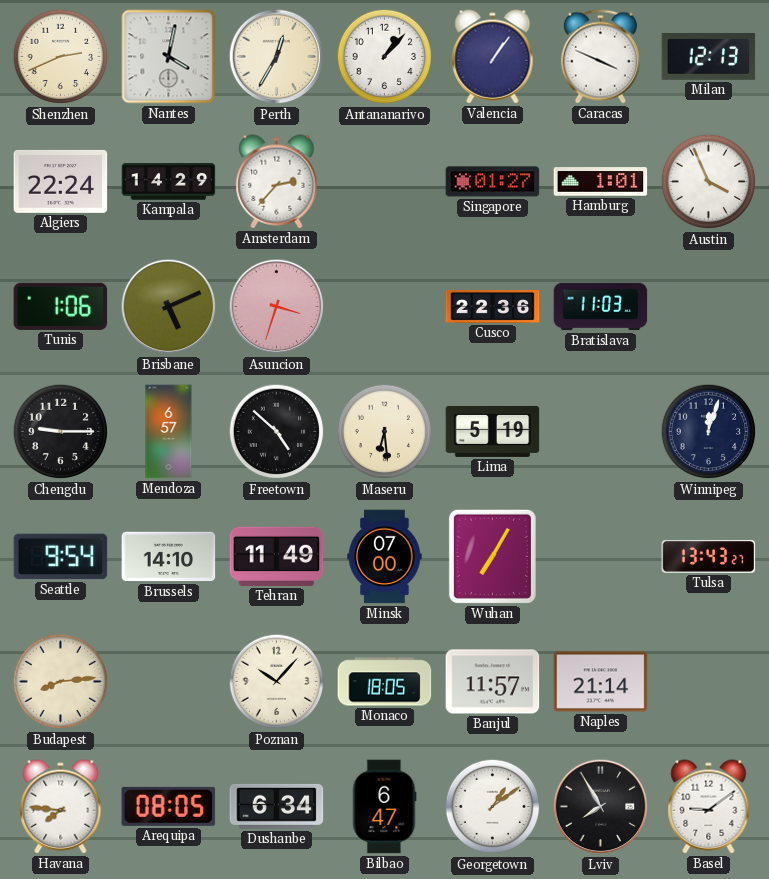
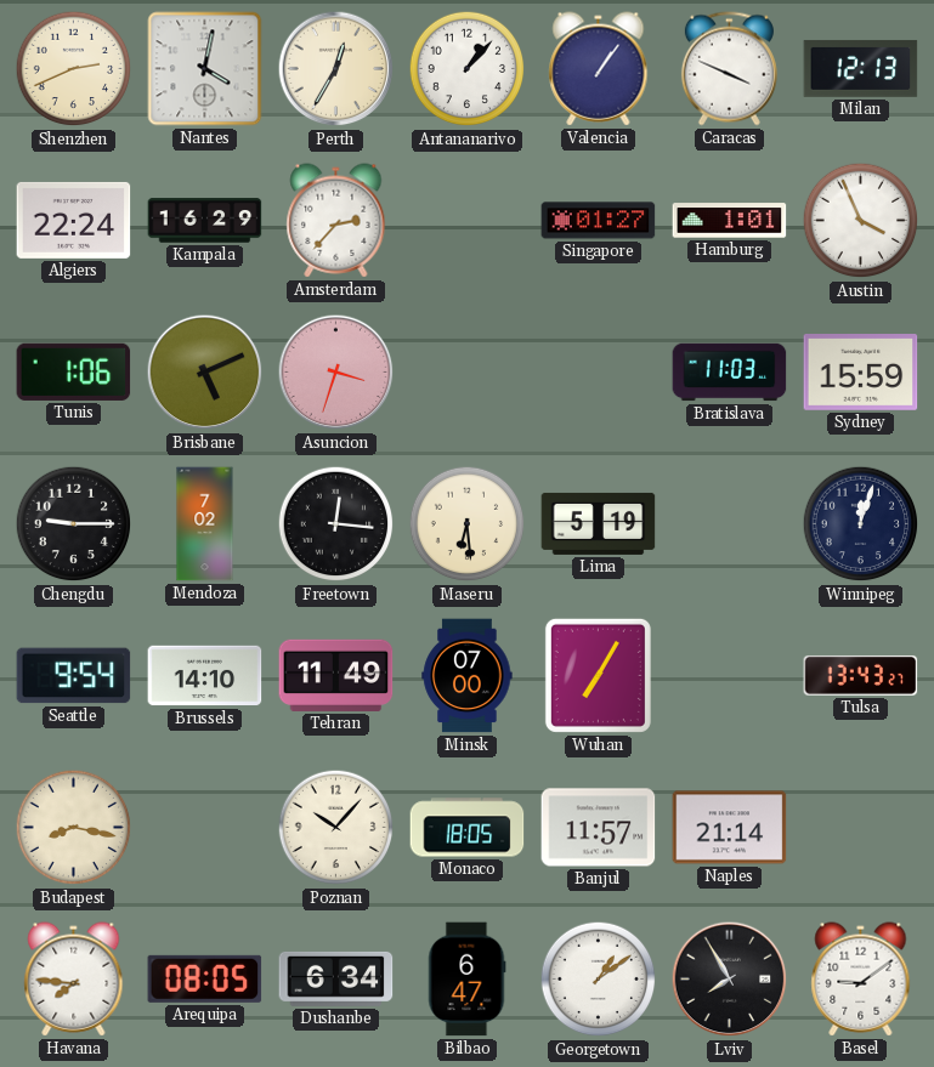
Kampala: 14:29 -> 16:29 (205, 221)
Cusco: 22:36 -> none (493, 306)
Sydney: none -> 15:59 (861, 373)
Mendoza: 6:57 -> 7:02 (205, 524)
Freetown: 4:52 -> 12:16 (336, 524)
Budapest: 8:14 -> 8:17 (74, 828)
